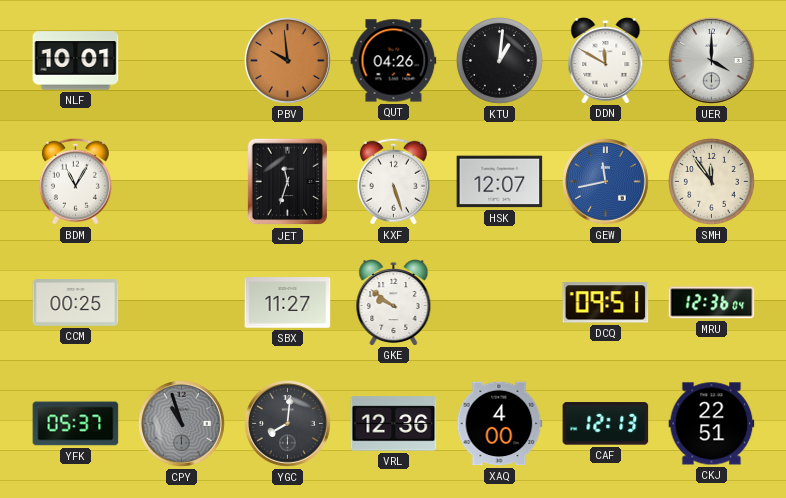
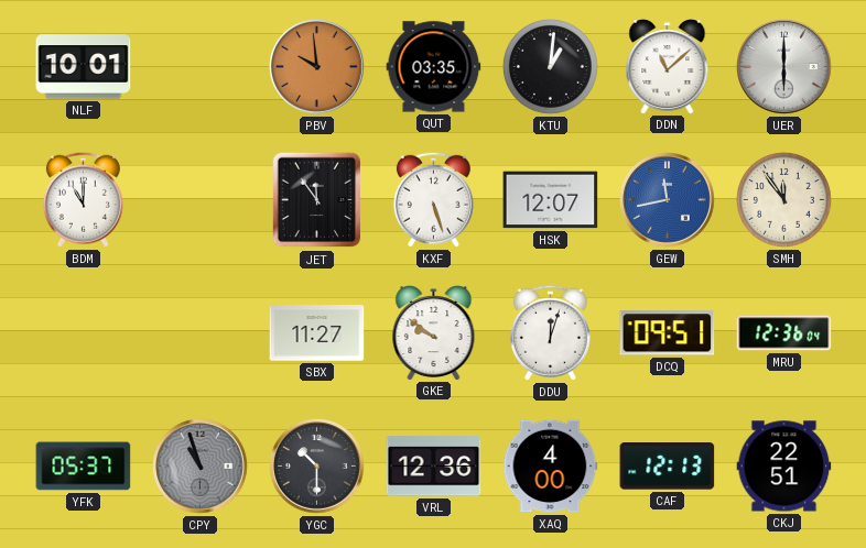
QUT: 04:26 -> 03:35 (434, 67)
DDN: 11:50 -> 11:08 (668, 67)
UER: 4:00 -> 6:00 (784, 67)
BDM: 11:05 -> 11:00 (83, 199)
JET: 11:33 -> 11:54 (317, 200)
CCM: 00:25 -> none (76, 303)
DDU: none -> 12:03 (550, 332)
YGC: 8:01 -> 10:30 (317, 467)
